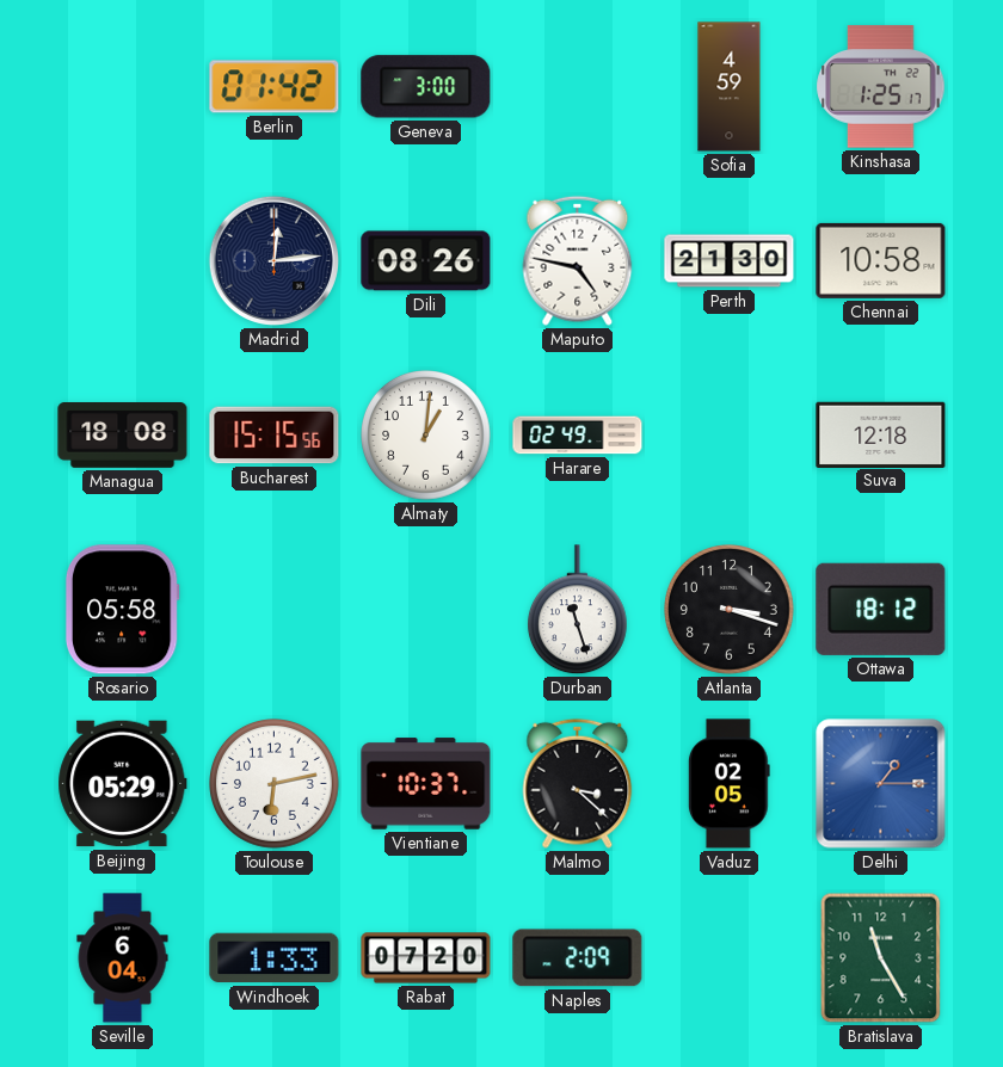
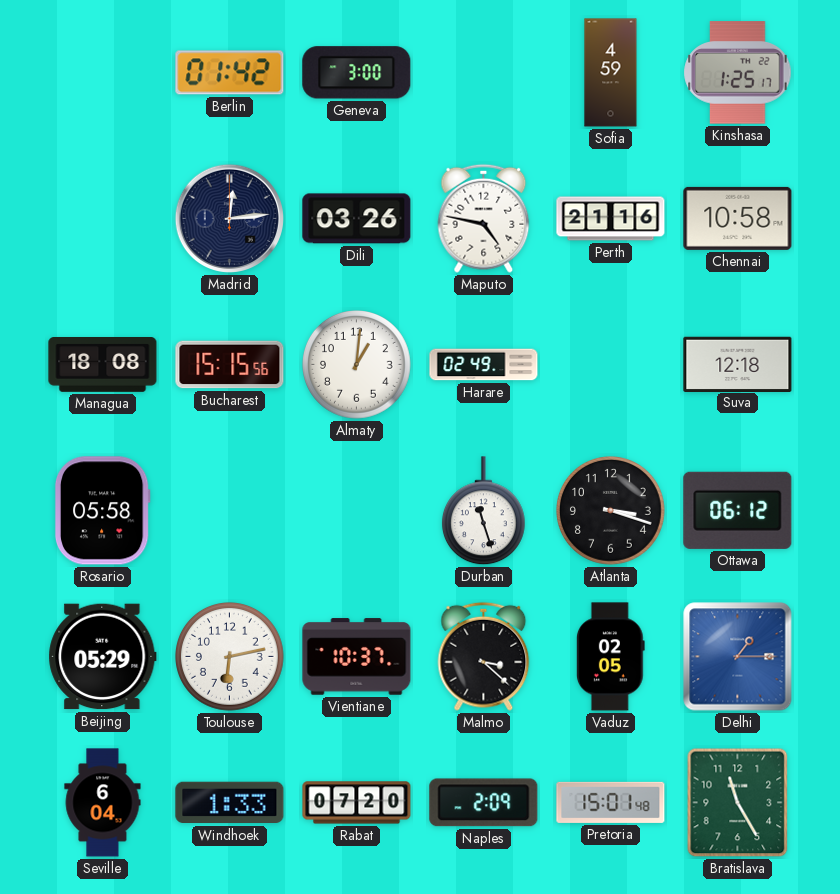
Dili: 08:26 -> 03:26 (357, 219)
Perth: 21:30 -> 21:16 (611, 219)
Ottawa: 18:12 -> 06:12 (738, 510)
Pretoria: none -> 15:01 (611, 802)
